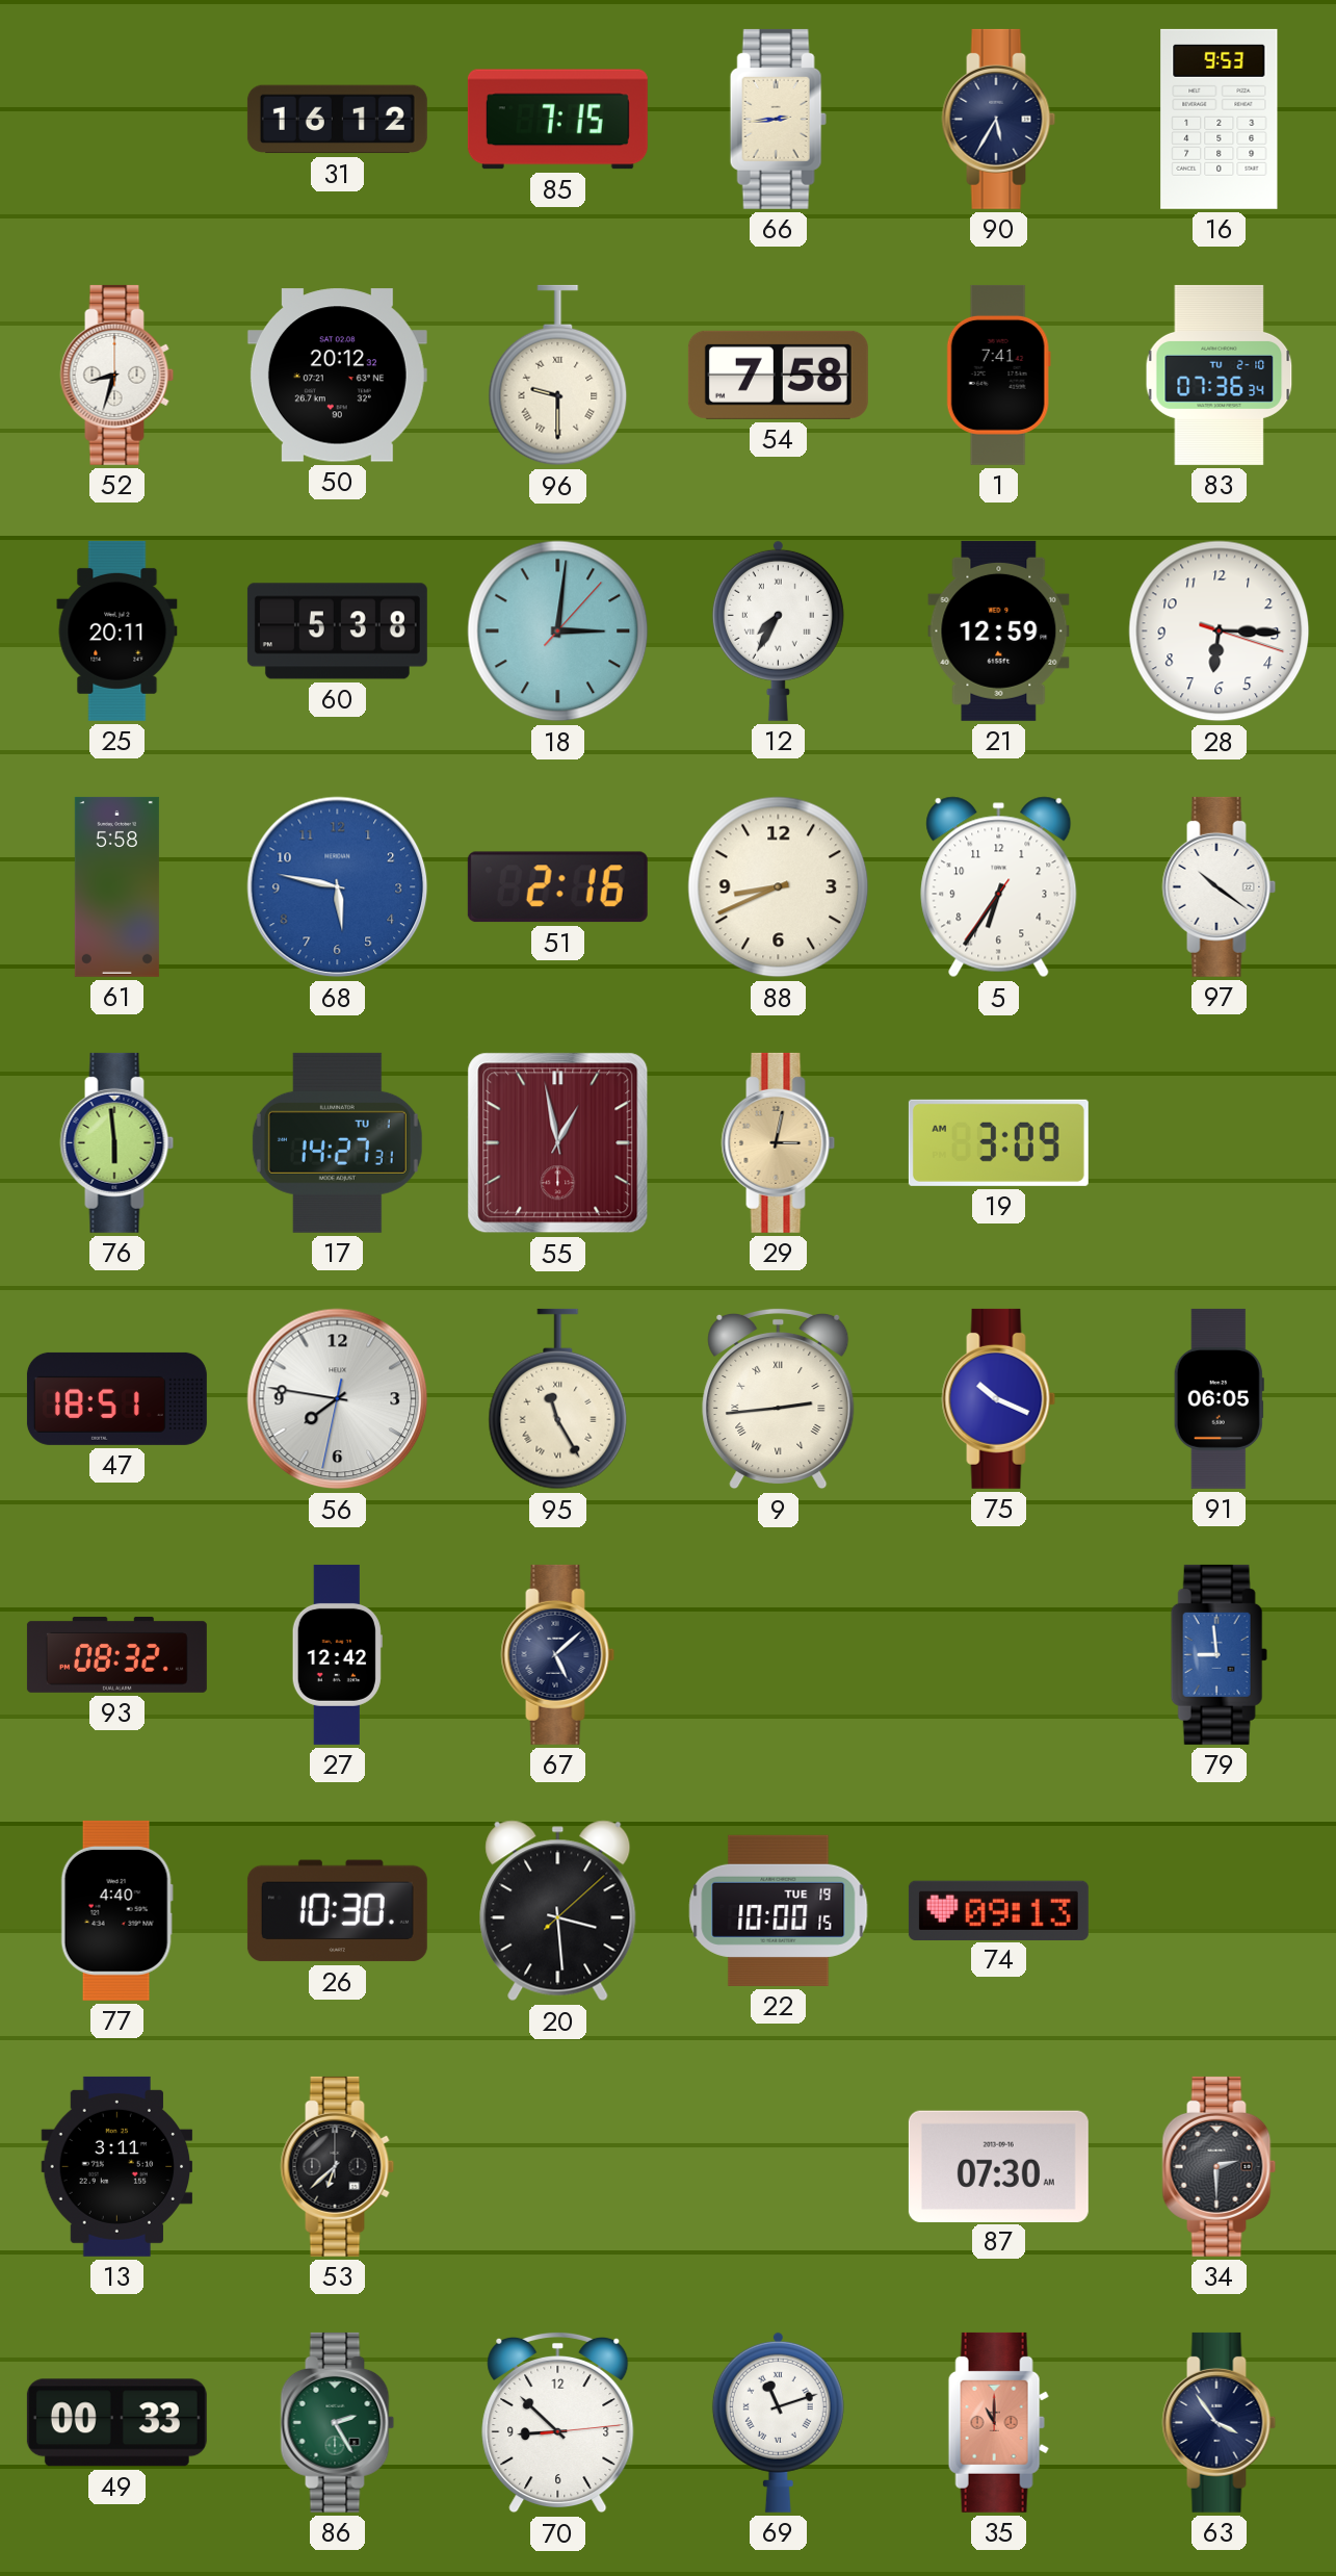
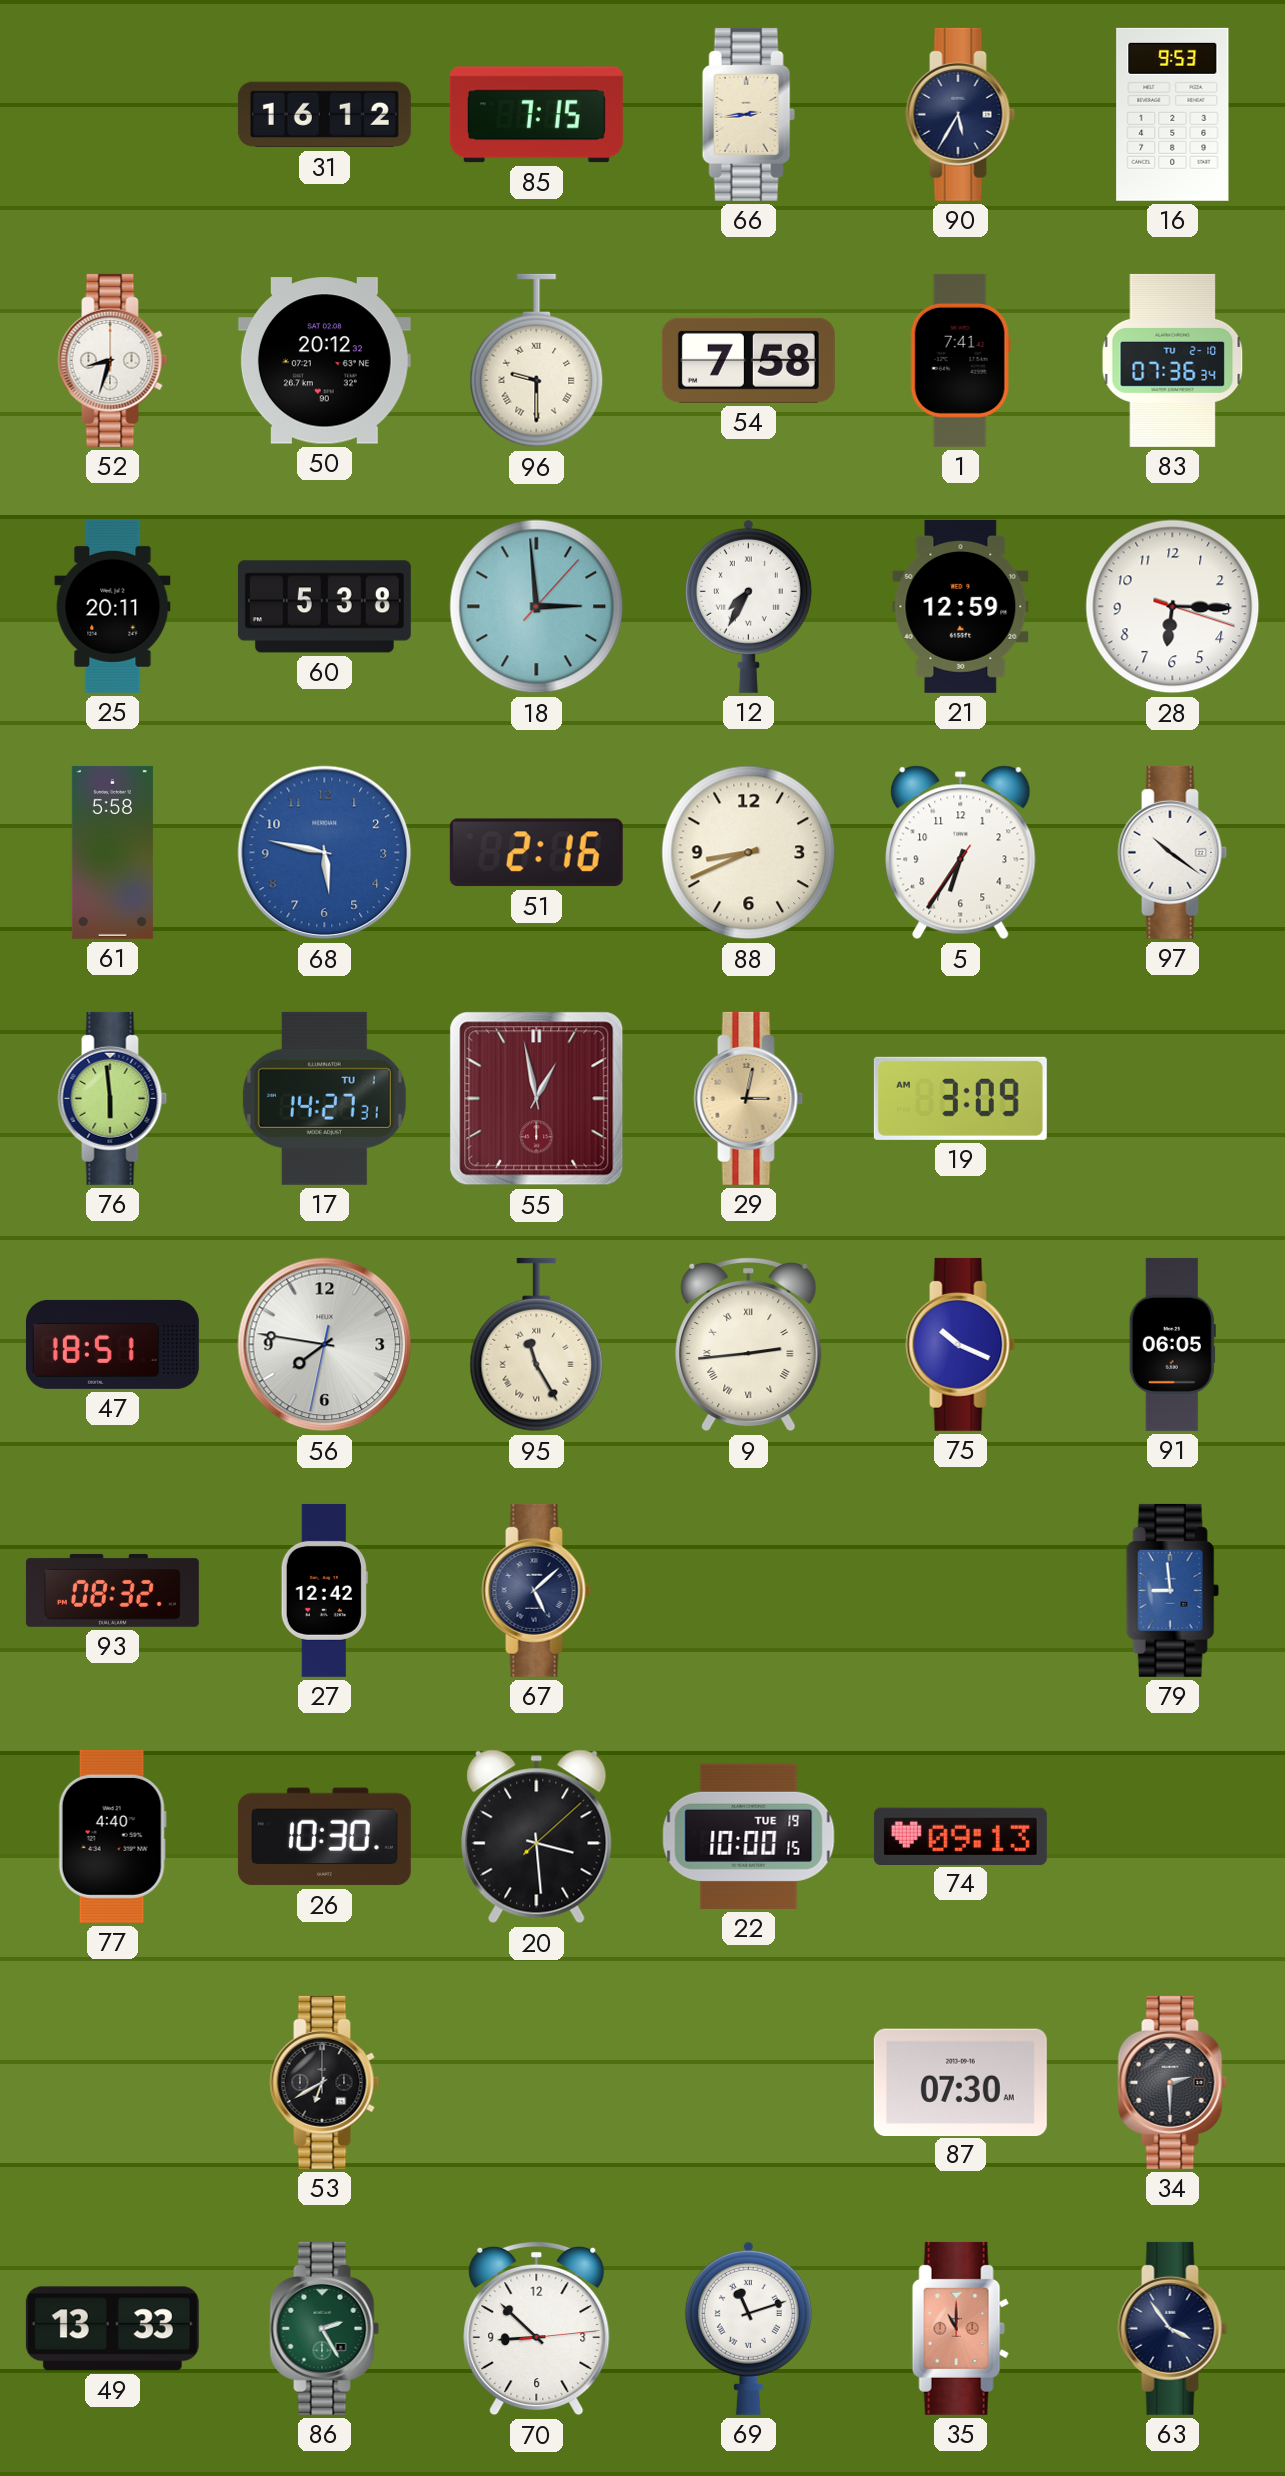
18: 3:01 -> 2:59 (537, 607)
13: 3:11 -> none (117, 2166)
53: 6:38 -> 6:40 (325, 2082)
49: 00:33 -> 13:33 (112, 2329)
